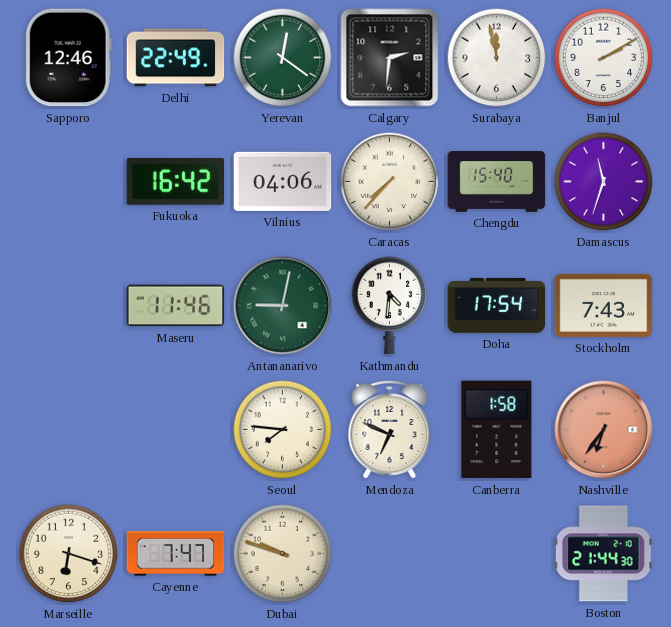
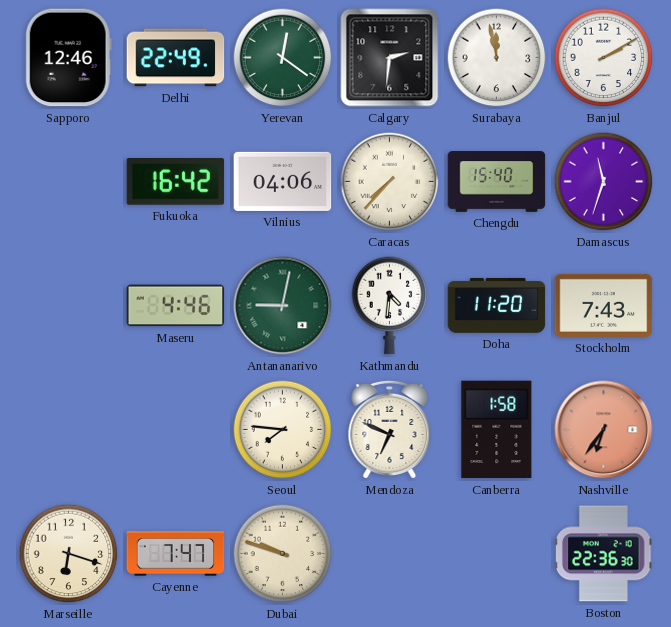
Maseru: 11:46 -> 4:46 (176, 306)
Doha: 17:54 -> 11:20 (497, 305)
Boston: 21:44 -> 22:36 (604, 554)
